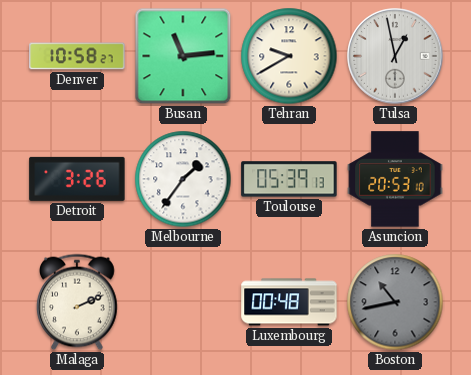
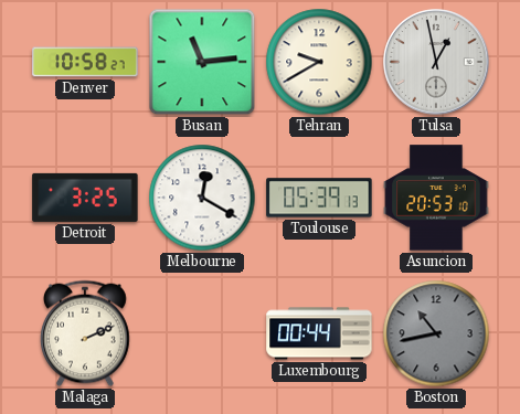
Detroit: 3:26 -> 3:25 (85, 198)
Melbourne: 1:36 -> 12:20 (202, 198)
Luxembourg: 00:48 -> 00:44 (319, 333)
